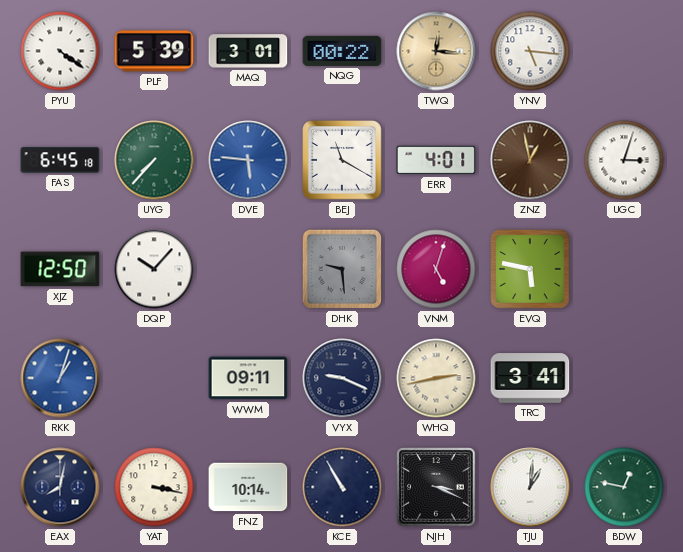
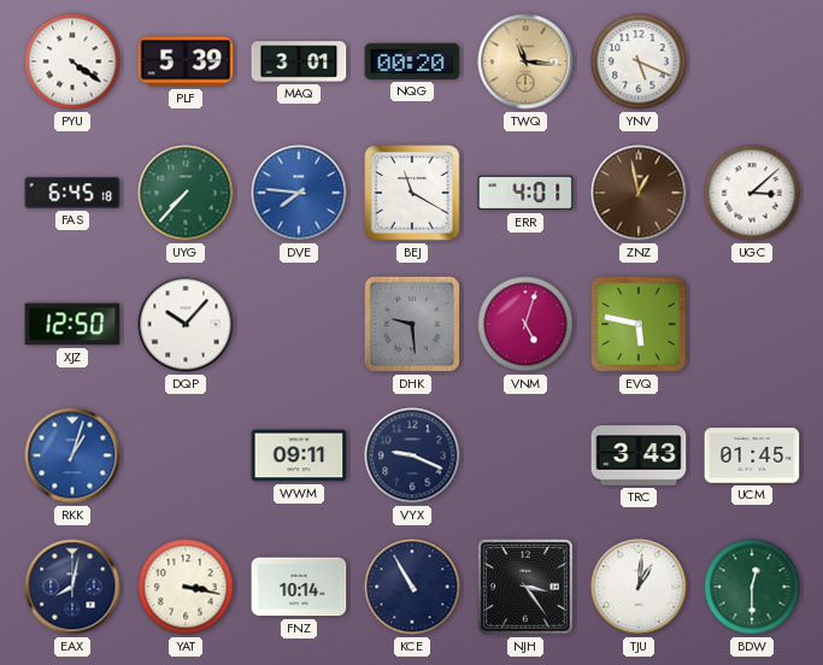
NQG: 00:22 -> 00:20 (412, 61)
TWQ: 12:16 -> 11:16 (525, 61)
YNV: 5:16 -> 5:19 (639, 61)
DVE: 5:46 -> 7:46 (299, 193)
UGC: 3:03 -> 3:08 (752, 193)
WHQ: 2:43 -> none (436, 378)
TRC: 3:41 -> 3:43 (639, 455)
UCM: none -> 01:45 (752, 455)
NJH: 3:19 -> 3:24 (525, 587)
BDW: 12:47 -> 12:30 (752, 587)
